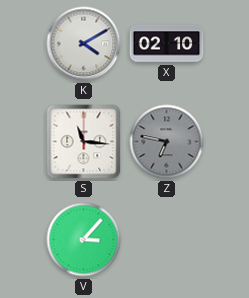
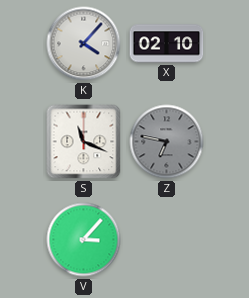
K: 4:10 -> 4:07 (84, 44)
S: 11:16 -> 11:19 (84, 142)
